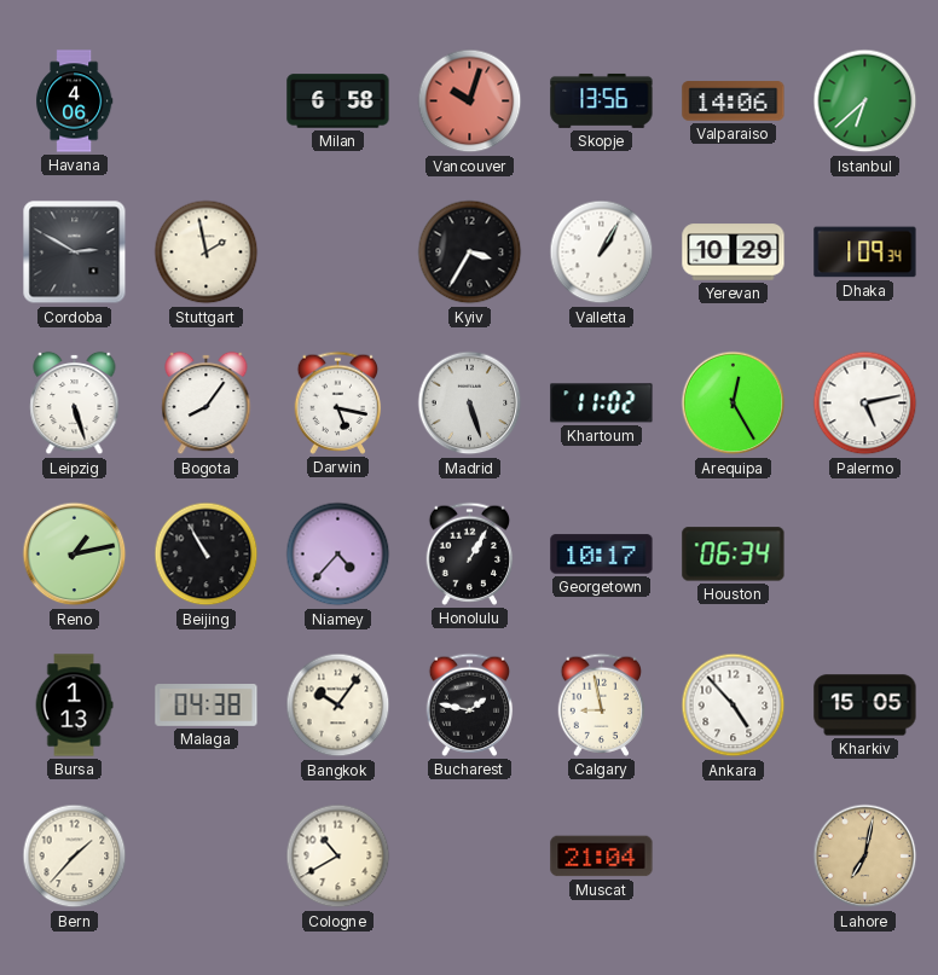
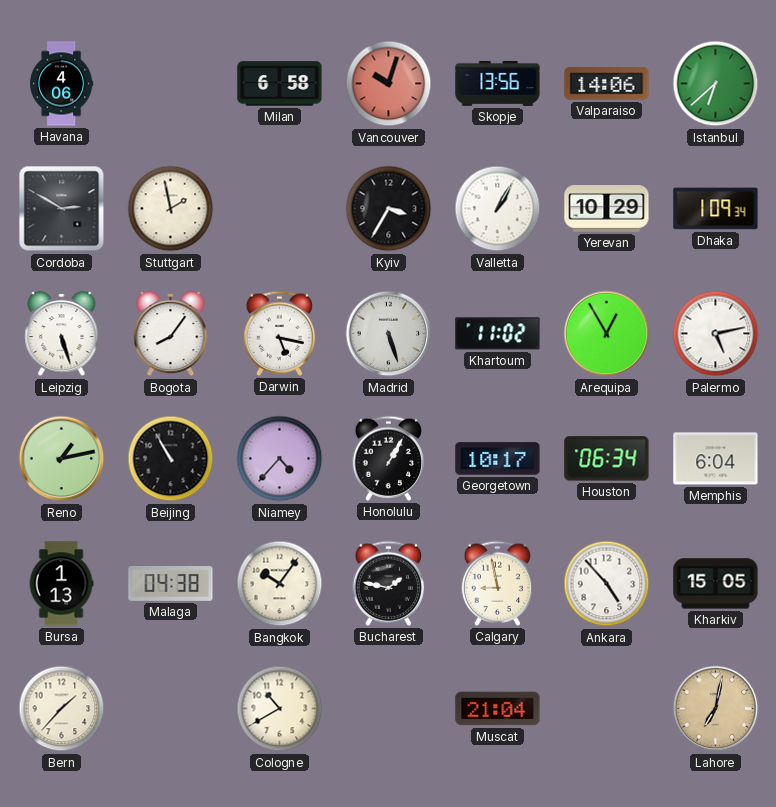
Arequipa: 12:25 -> 12:55 (607, 334)
Memphis: none -> 6:04 (716, 459)
